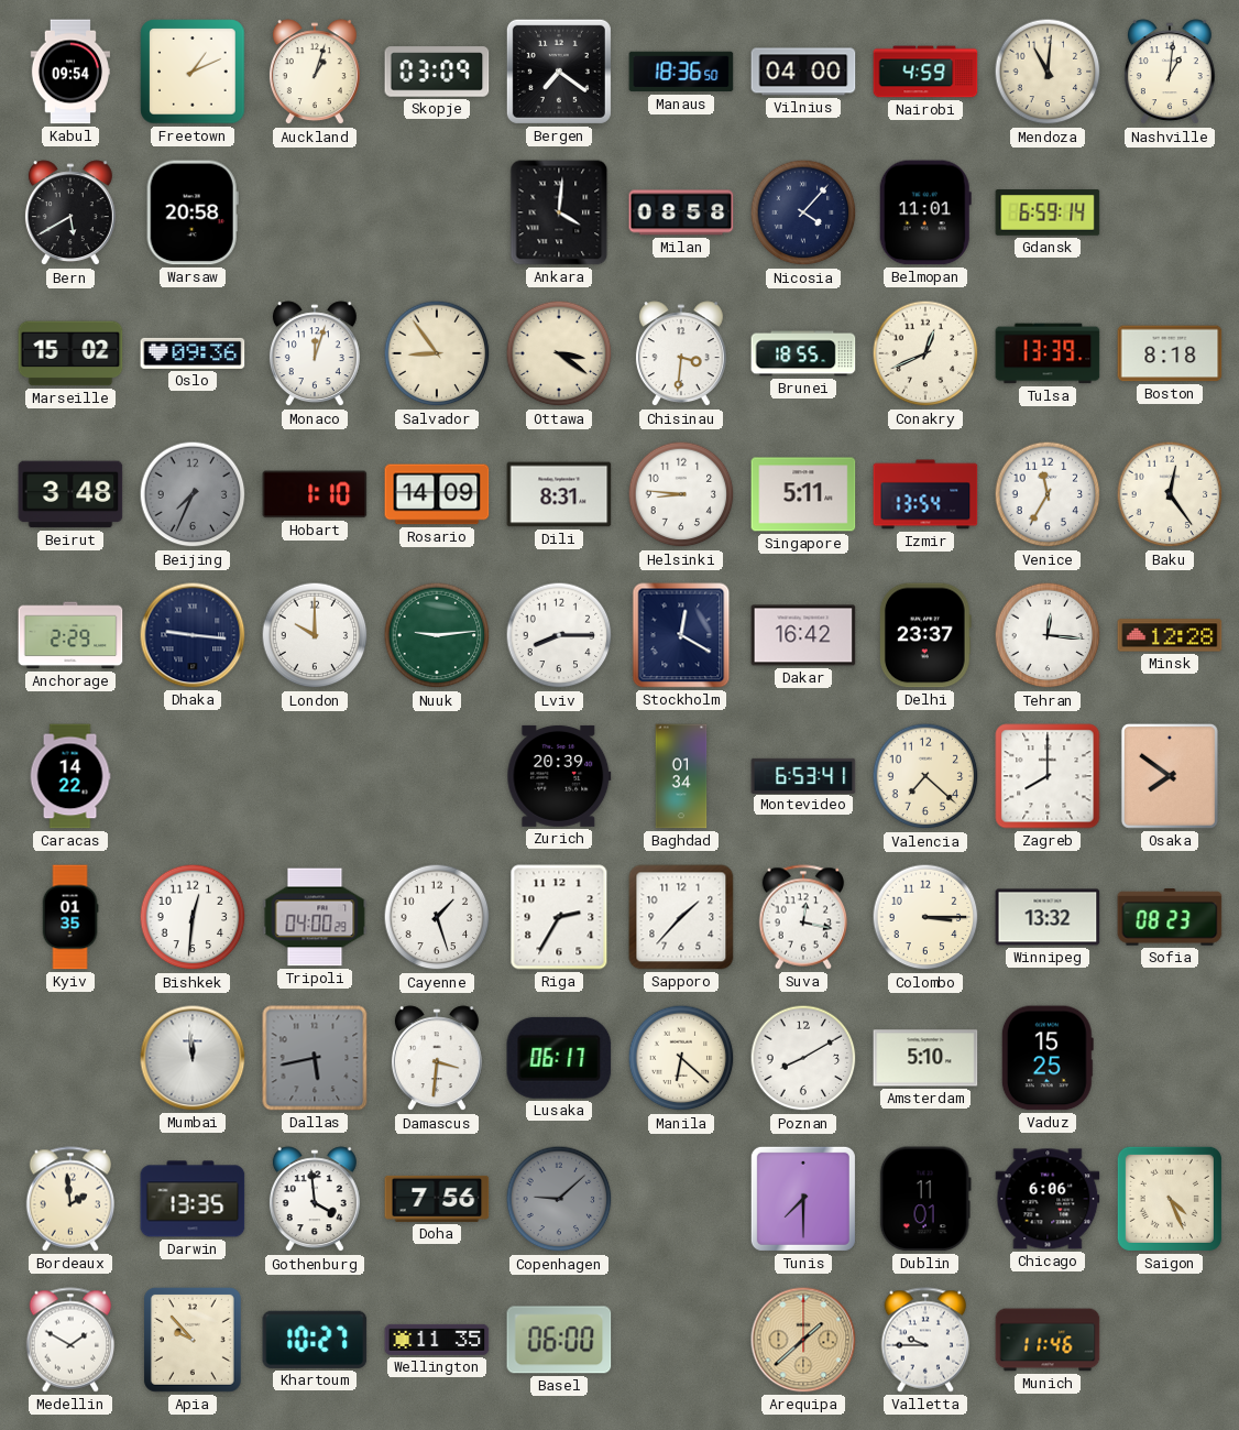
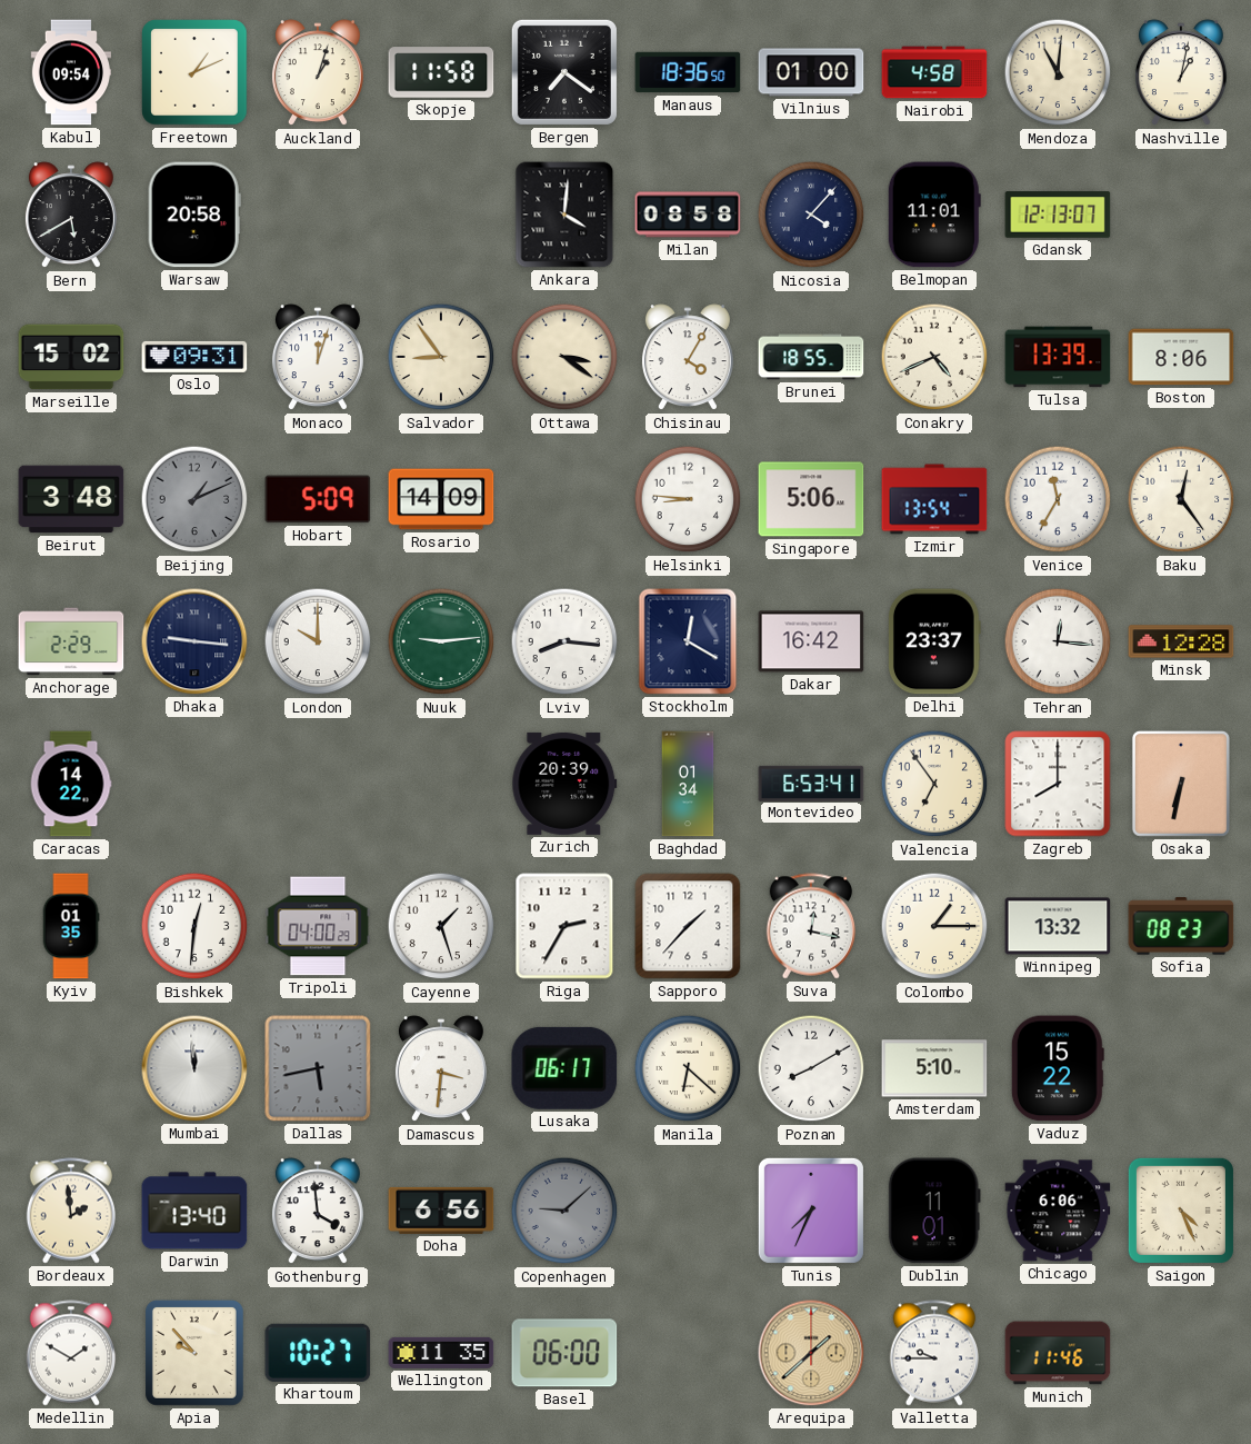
Skopje: 03:09 -> 11:58 (441, 72)
Vilnius: 04:00 -> 01:00 (811, 72)
Nairobi: 4:59 -> 4:58 (934, 72)
Nashville: 1:01 -> 1:02 (1181, 73)
Gdansk: 6:59 -> 12:13 (1058, 215)
Oslo: 09:36 -> 09:31 (194, 357)
Chisinau: 3:31 -> 4:05 (688, 358)
Conakry: 12:41 -> 4:41 (934, 357)
Boston: 8:18 -> 8:06 (1181, 357)
Beijing: 7:34 -> 1:11 (194, 499)
Hobart: 1:10 -> 5:09 (318, 499)
Dili: 8:31 -> none (559, 494)
Singapore: 5:11 -> 5:06 (811, 499)
Lviv: 8:15 -> 8:16 (564, 641)
Valencia: 7:22 -> 6:54 (934, 784)
Osaka: 7:51 -> 6:32 (1181, 784)
Colombo: 3:15 -> 1:15 (934, 926)
Vaduz: 15:25 -> 15:22 (1058, 1068)
Darwin: 13:35 -> 13:40 (194, 1211)
Doha: 7:56 -> 6:56 (441, 1211)
Tunis: 7:30 -> 7:34 (811, 1211)
